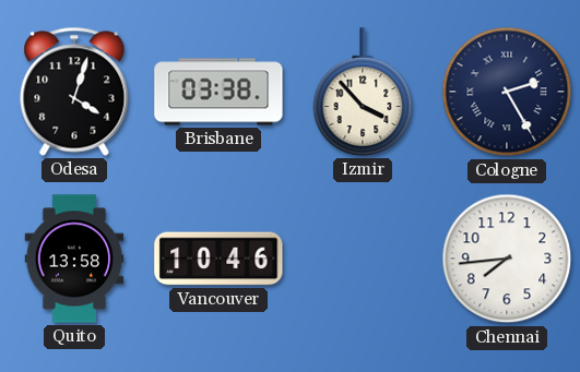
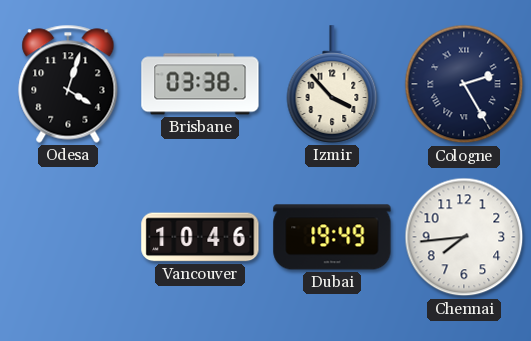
Quito: 13:58 -> none (74, 259)
Dubai: none -> 19:49 (332, 237)
